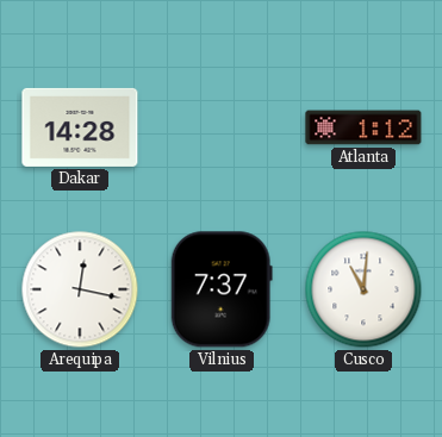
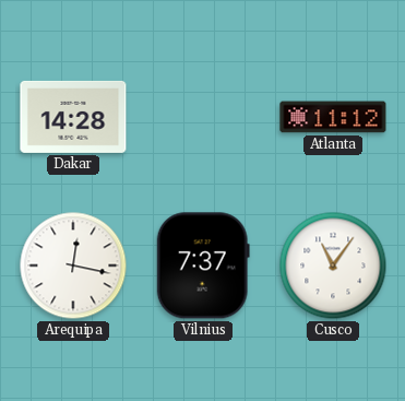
Atlanta: 1:12 -> 11:12 (333, 117)
Cusco: 11:01 -> 11:06 (333, 266)
